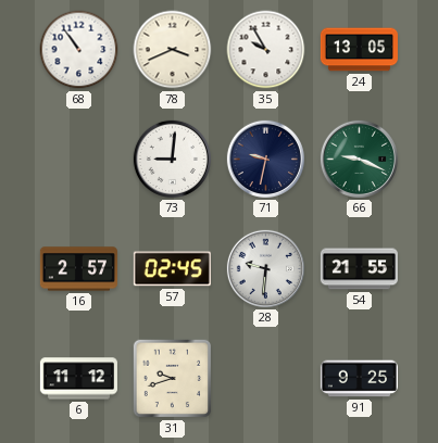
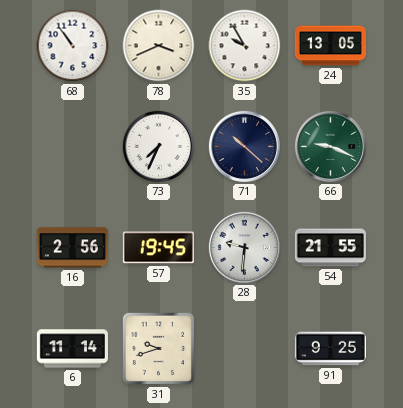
73: 9:01 -> 7:34 (158, 146)
71: 9:32 -> 10:22 (244, 146)
16: 2:57 -> 2:56 (72, 248)
57: 02:45 -> 19:45 (158, 248)
6: 11:12 -> 11:14 (72, 349)
